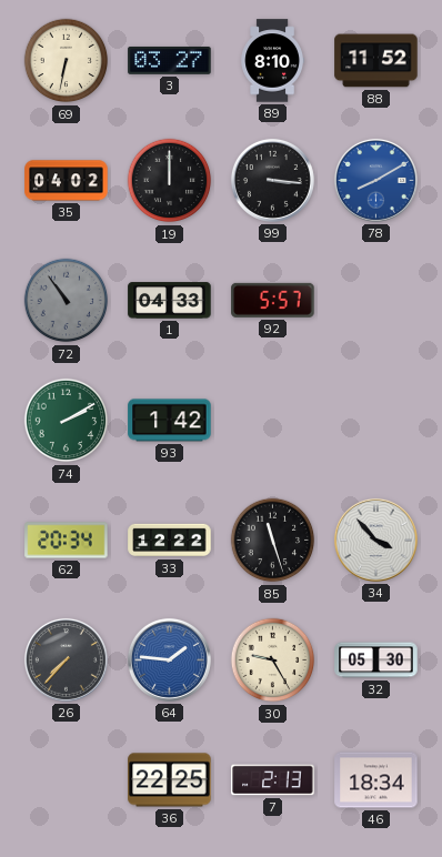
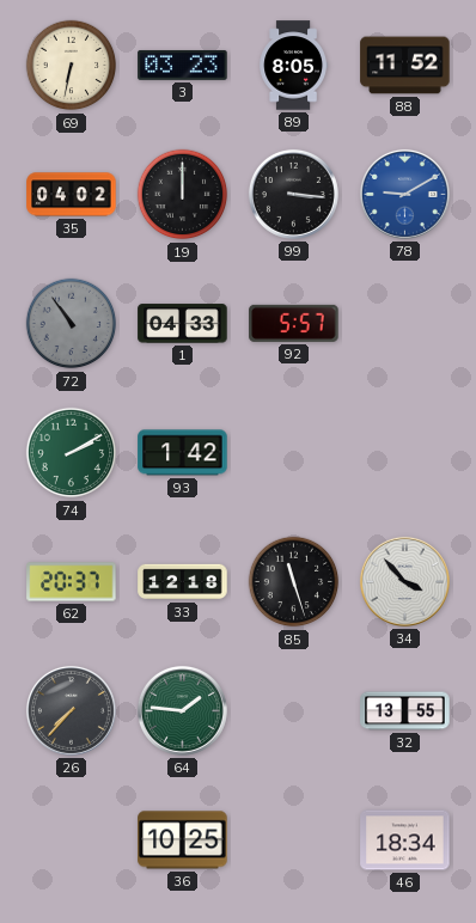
3: 03:27 -> 03:23 (183, 65)
89: 8:10 -> 8:05 (293, 66)
78: 8:10 -> 9:10 (404, 194)
62: 20:34 -> 20:37 (72, 582)
33: 12:22 -> 12:18 (183, 582)
64 dial: blue -> green (182, 710)
30: 9:25 -> none (273, 661)
32: 05:30 -> 13:55 (405, 711)
36: 22:25 -> 10:25 (183, 841)
7: 2:13 -> none (273, 780)
